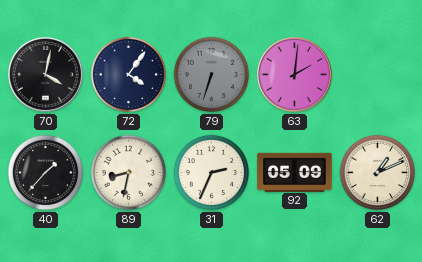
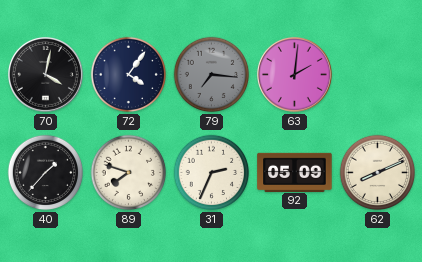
79: 6:33 -> 7:16 (212, 75)
89: 8:32 -> 7:48 (129, 173)
62: 1:11 -> 8:11 (378, 173)
